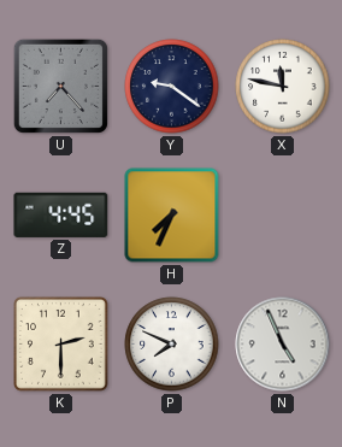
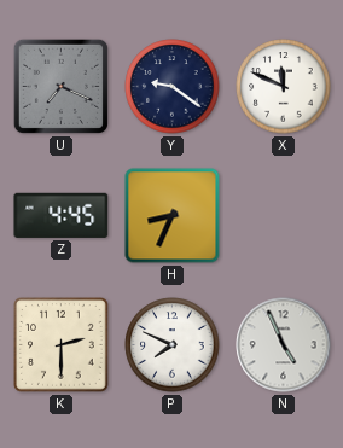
U: 7:23 -> 7:19 (60, 86)
X: 11:47 -> 11:49 (284, 87)
H: 7:34 -> 8:34 (173, 216)
